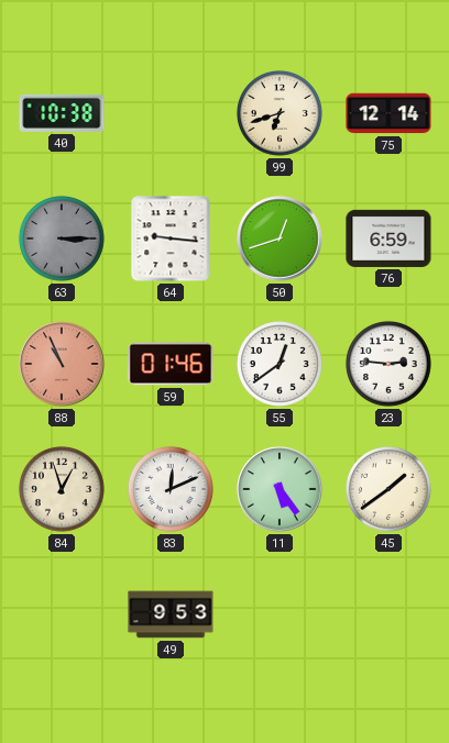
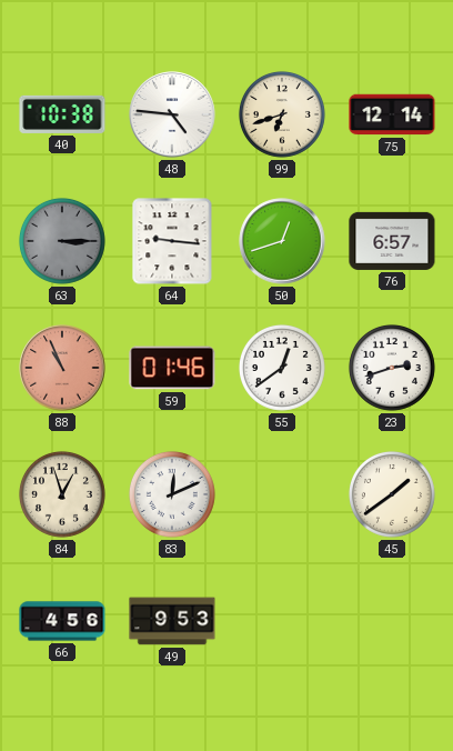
48: none -> 4:46 (172, 114)
76: 6:59 -> 6:57 (392, 241)
23: 2:46 -> 2:42 (392, 368)
11: 5:24 -> none (280, 489)
66: none -> 4:56 (62, 621)
